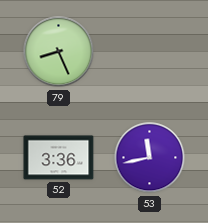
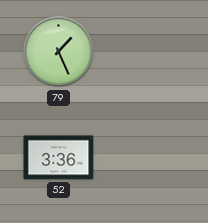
79: 8:26 -> 1:26 (59, 52)
53: 11:43 -> none (150, 158)
